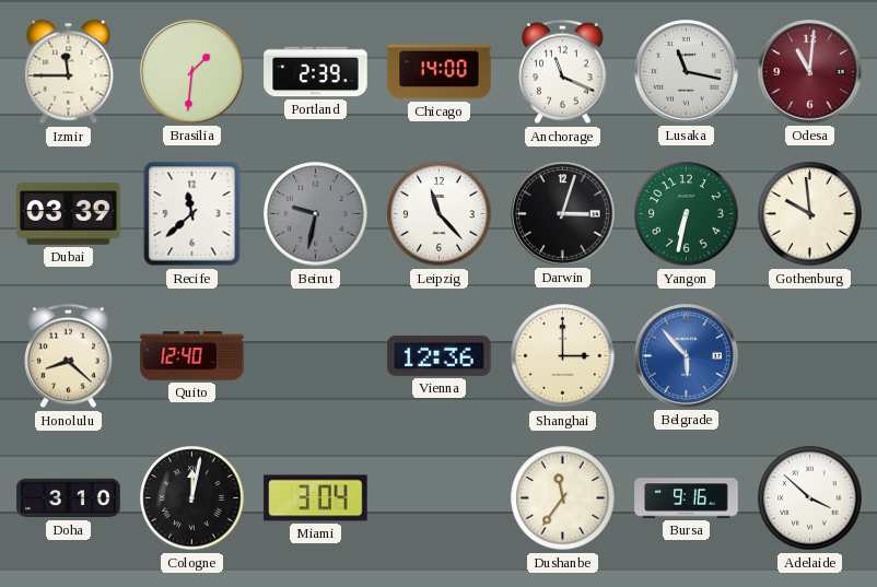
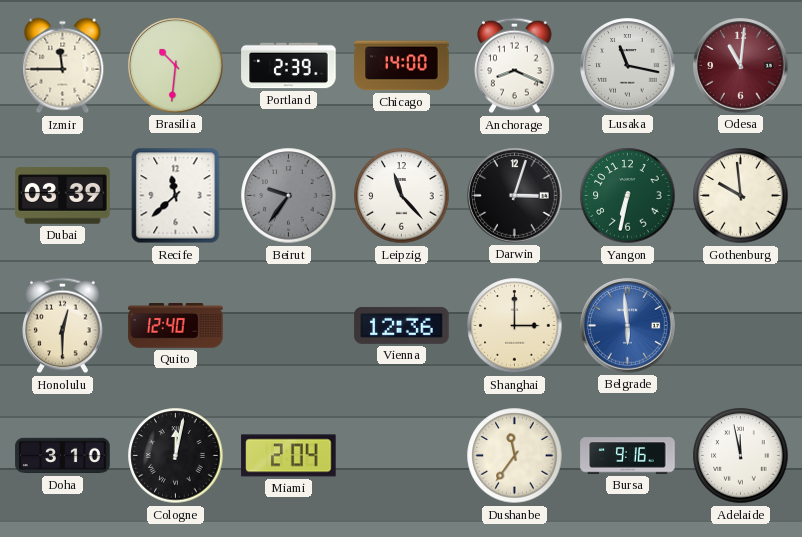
Brasilia: 1:31 -> 10:31 (176, 66)
Anchorage: 11:19 -> 8:19 (515, 66)
Beirut: 9:32 -> 9:36 (289, 196)
Honolulu: 8:22 -> 12:30 (63, 326)
Belgrade: 5:53 -> 5:59 (628, 326)
Miami: 3:04 -> 2:04 (289, 456)
Adelaide: 3:52 -> 11:58 (741, 456)
